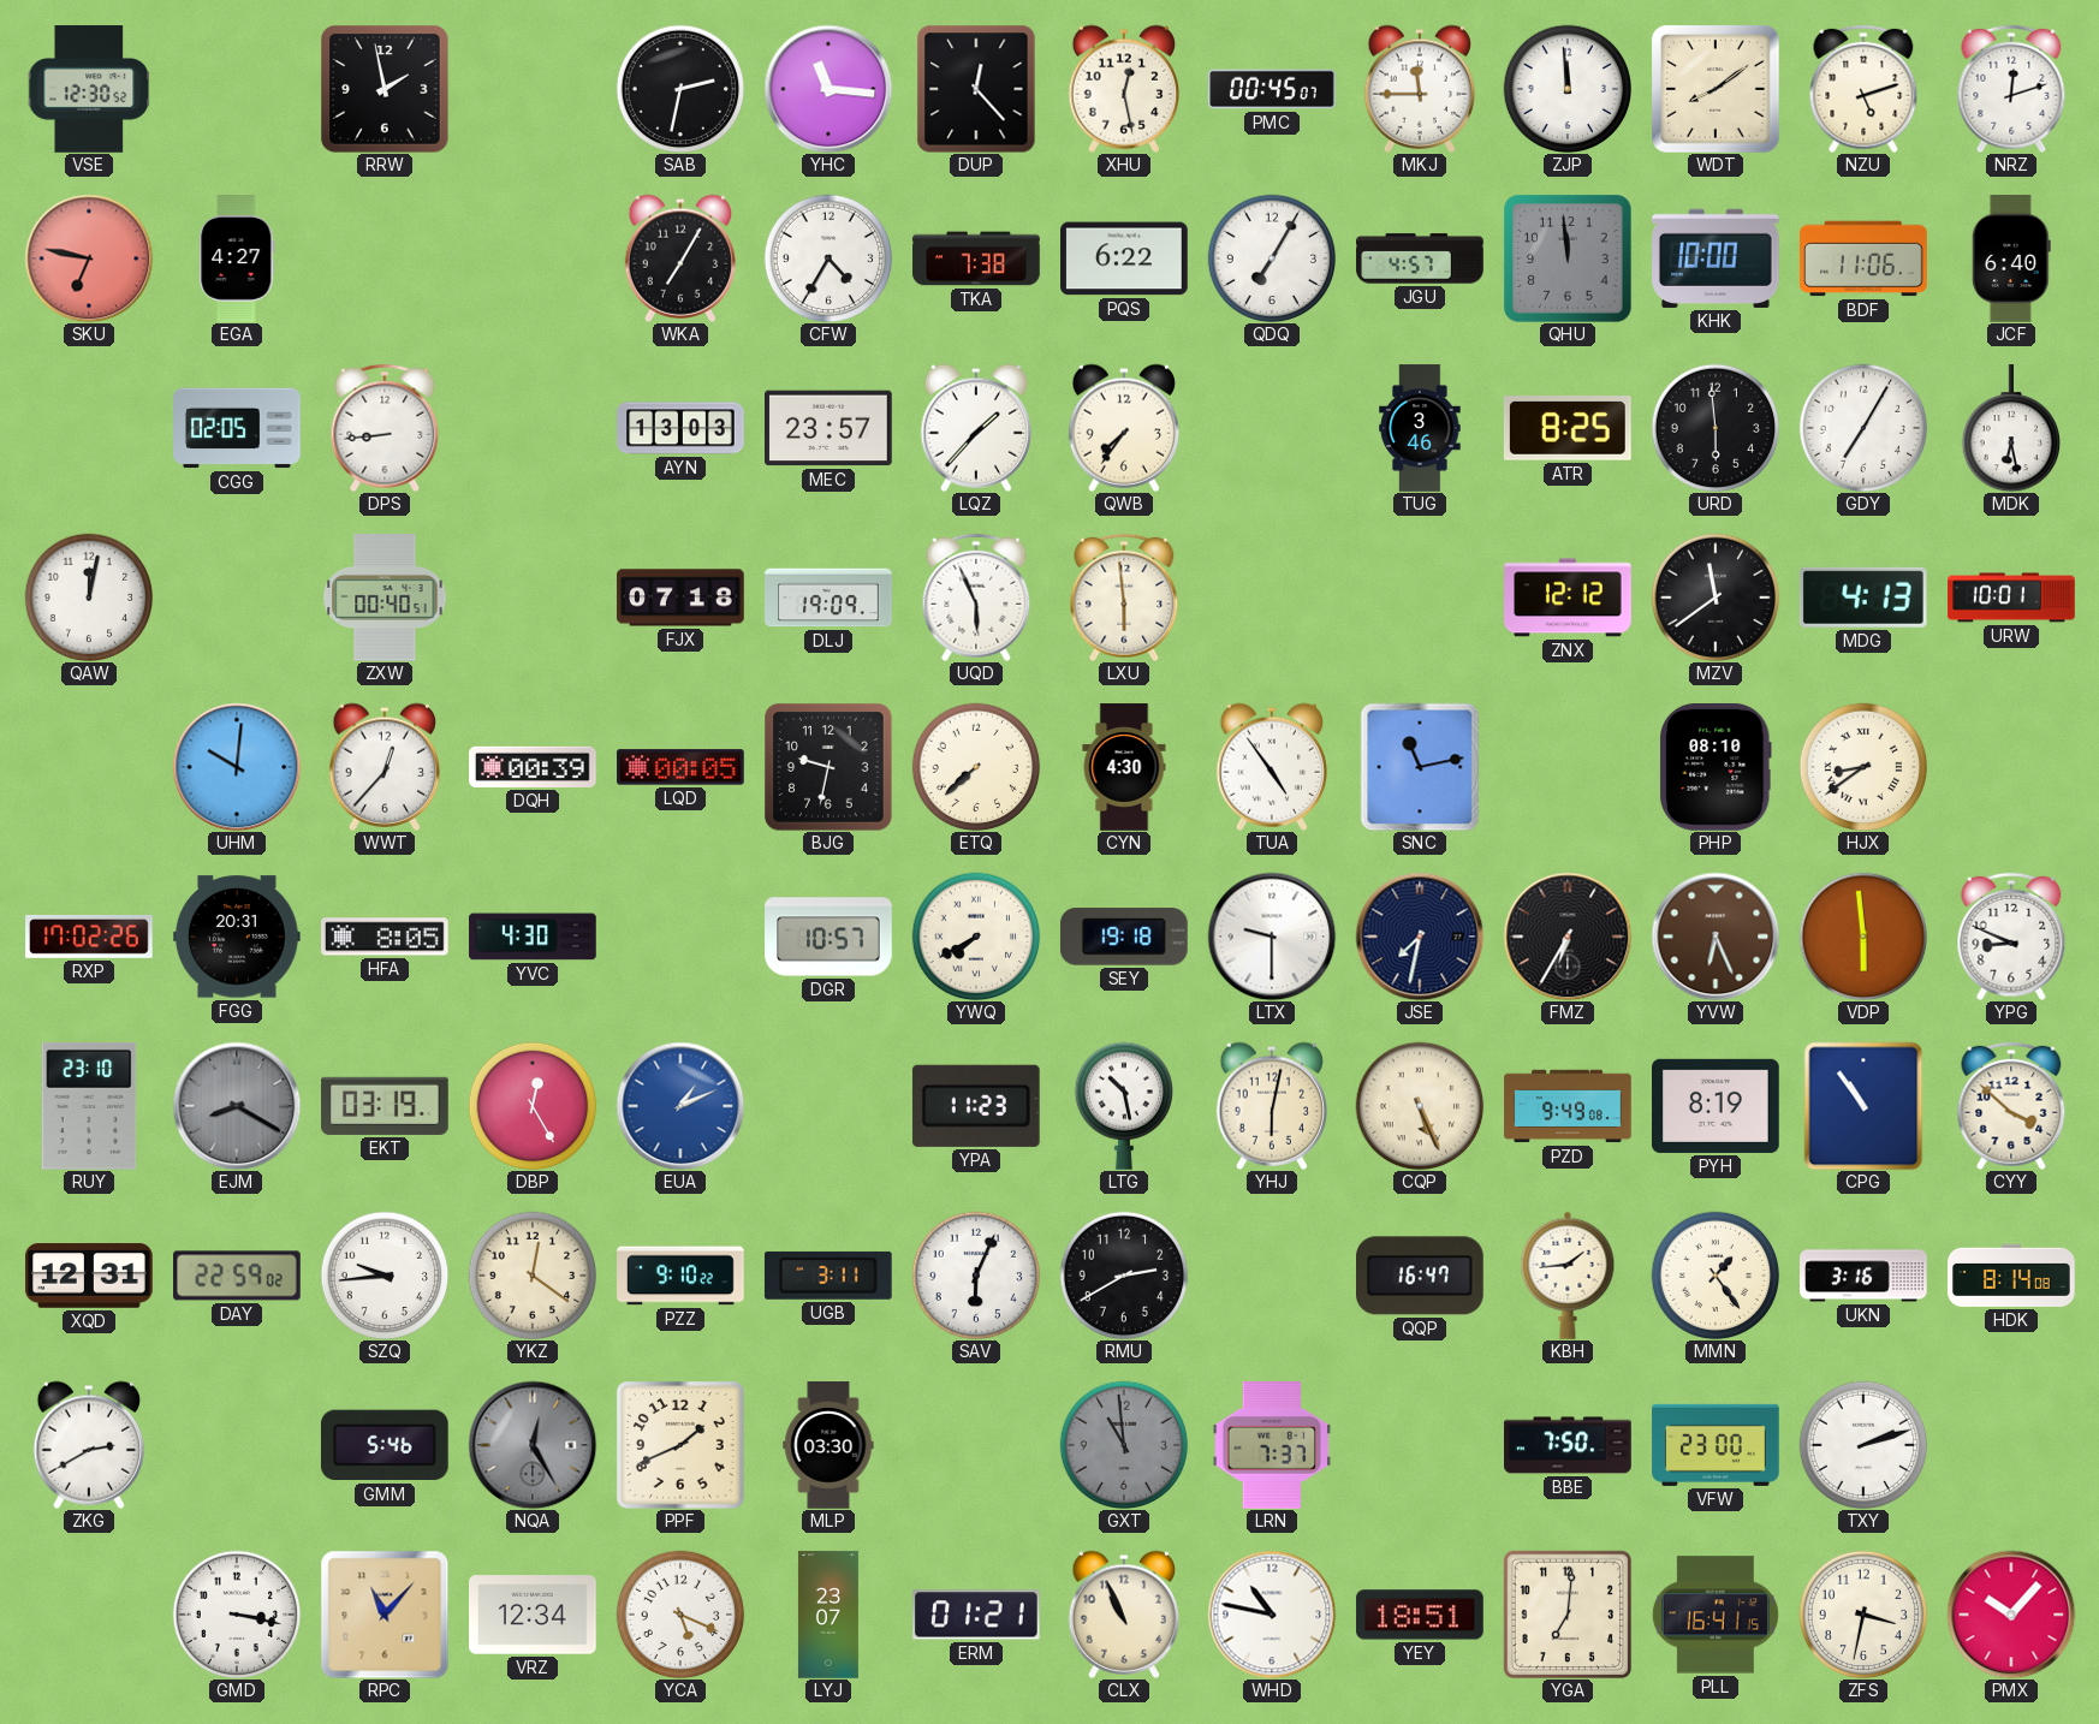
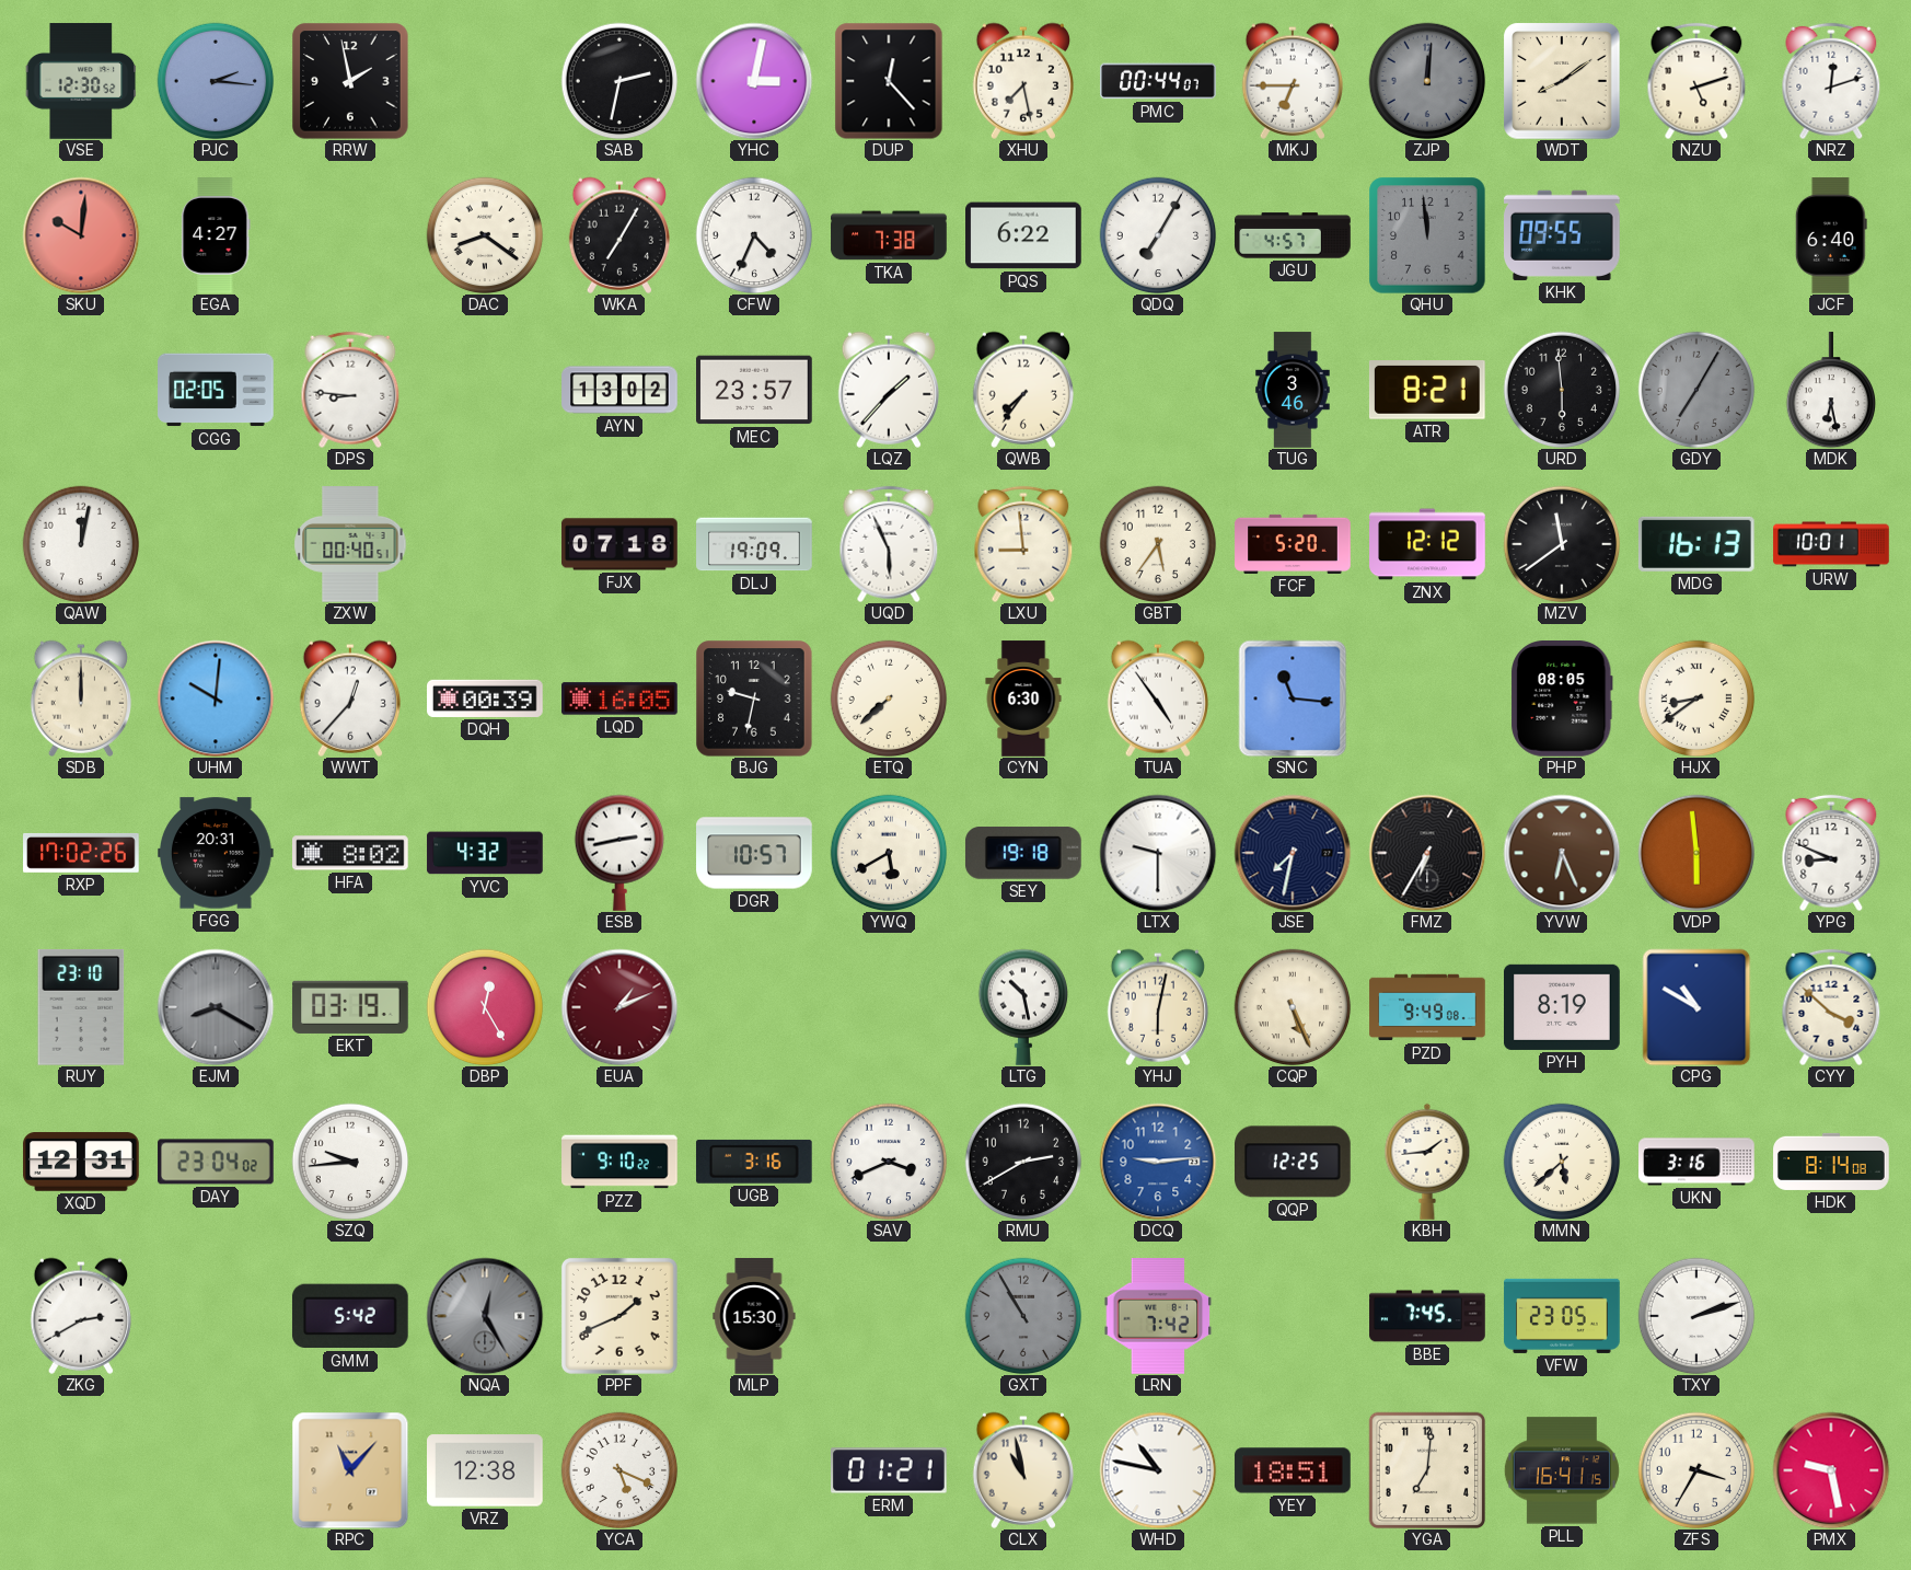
PJC: none -> 2:16 (216, 81)
YHC: 11:16 -> 3:02 (754, 81)
XHU: 12:28 -> 7:28 (1022, 81)
PMC: 00:45 -> 00:44 (1158, 81)
MKJ: 11:45 -> 6:45 (1292, 81)
ZJP: 11:59 -> 12:01 (1427, 81)
ZJP dial: white -> grey (1427, 81)
SKU: 6:47 -> 10:01 (81, 235)
DAC: none -> 8:21 (485, 235)
CFW: 4:35 -> 4:34 (754, 235)
KHK: 10:00 -> 09:55 (1563, 235)
BDF: 11:06 -> none (1863, 258)
DPS: 8:44 -> 8:46 (350, 390)
AYN: 13:03 -> 13:02 (619, 390)
ATR: 8:25 -> 8:21 (1427, 391)
GDY dial: white -> grey (1696, 390)
LXU: 5:59 -> 8:59 (1023, 544)
GBT: none -> 5:36 (1158, 544)
FCF: none -> 5:20 (1293, 544)
MDG: 4:13 -> 16:13 (1696, 544)
SDB: none -> 12:00 (80, 699)
LQD: 00:05 -> 16:05 (619, 699)
CYN: 4:30 -> 6:30 (1023, 699)
SNC: 11:13 -> 11:16 (1293, 699)
PHP: 08:10 -> 08:05 (1563, 700)
HFA: 8:05 -> 8:02 (351, 853)
YVC: 4:30 -> 4:32 (485, 853)
ESB: none -> 2:43 (618, 853)
YWQ: 7:40 -> 5:40 (889, 853)
EUA dial: blue -> burgundy (619, 1007)
YPA: 11:23 -> none (976, 1106)
CPG: 10:54 -> 10:50 (1696, 1007)
DAY: 22:59 -> 23:04 (216, 1162)
YKZ: 12:21 -> none (533, 1276)
UGB: 3:11 -> 3:16 (754, 1162)
SAV: 6:04 -> 3:41 (889, 1162)
DCQ: none -> 9:14 (1158, 1162)
QQP: 16:47 -> 12:25 (1294, 1162)
MMN: 1:24 -> 5:38 (1562, 1162)
GMM: 5:46 -> 5:42 (350, 1316)
MLP: 03:30 -> 15:30 (754, 1316)
GXT: 10:59 -> 10:55 (1023, 1316)
LRN: 7:37 -> 7:42 (1158, 1317)
BBE: 7:50 -> 7:45 (1427, 1316)
VFW: 23:00 -> 23:05 (1562, 1316)
GMD: 3:17 -> none (237, 1615)
VRZ: 12:34 -> 12:38 (485, 1470)
LYJ: 23:07 -> none (828, 1615)
CLX: 10:56 -> 10:58 (1022, 1470)
ZFS: 3:32 -> 3:35 (1696, 1470)
PMX: 10:07 -> 9:28 (1831, 1470)
